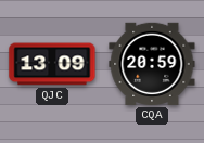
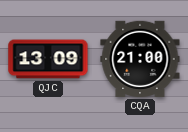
CQA: 20:59 -> 21:00 (140, 59)
